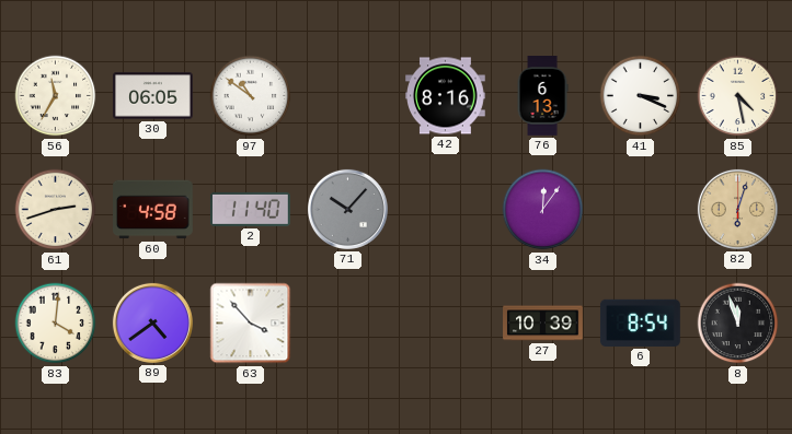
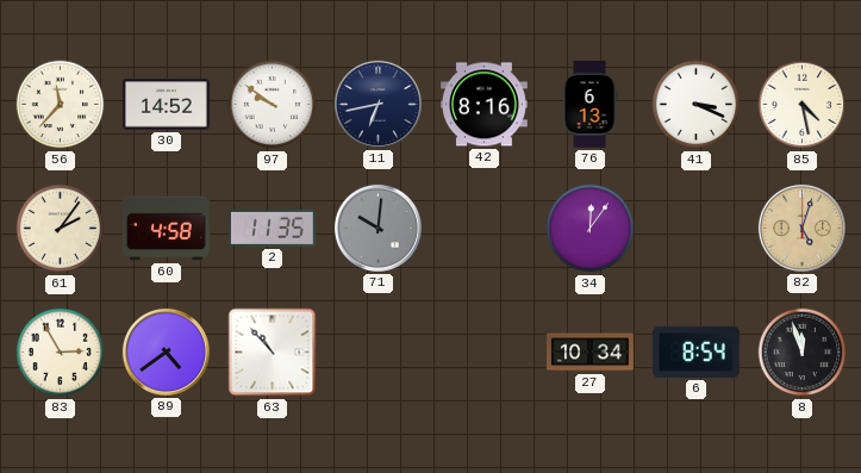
56: 11:35 -> 11:37 (61, 105)
30: 06:05 -> 14:52 (167, 105)
97: 10:51 -> 9:51 (273, 105)
11: none -> 6:43 (378, 104)
61: 2:42 -> 2:06 (61, 229)
2: 11:40 -> 11:35 (272, 228)
71: 10:07 -> 10:01 (378, 228)
82: 6:03 -> 5:03 (801, 228)
83: 4:01 -> 2:55 (61, 353)
63: 3:53 -> 10:53 (273, 353)
27: 10:39 -> 10:34 (591, 353)
